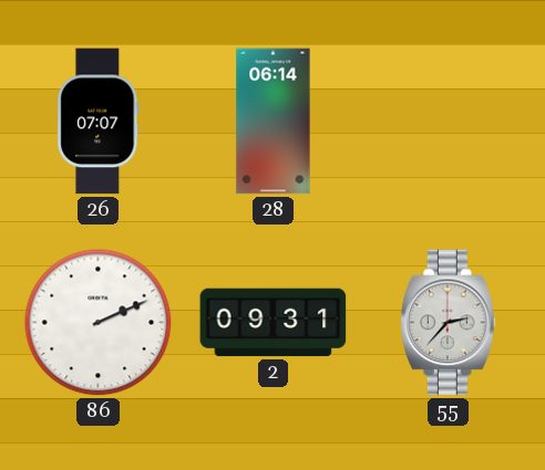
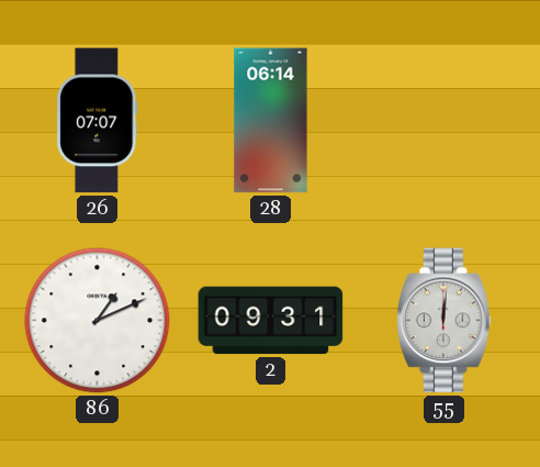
86: 2:11 -> 1:11 (98, 321)
55: 2:37 -> 12:01 (445, 321)
